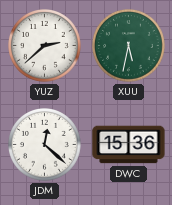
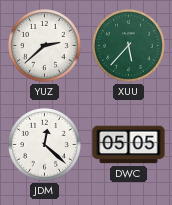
XUU: 5:32 -> 5:37 (129, 46)
DWC: 15:36 -> 05:05 (129, 145)
